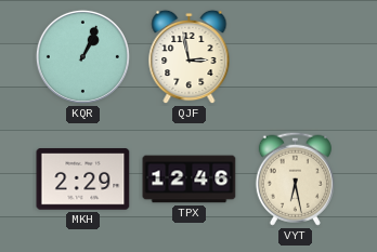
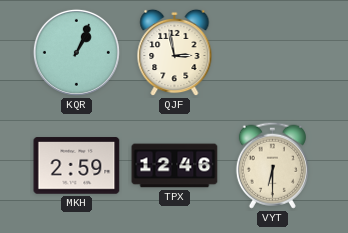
MKH: 2:29 -> 2:59 (77, 166)
VYT: 6:28 -> 6:30 (272, 165)
